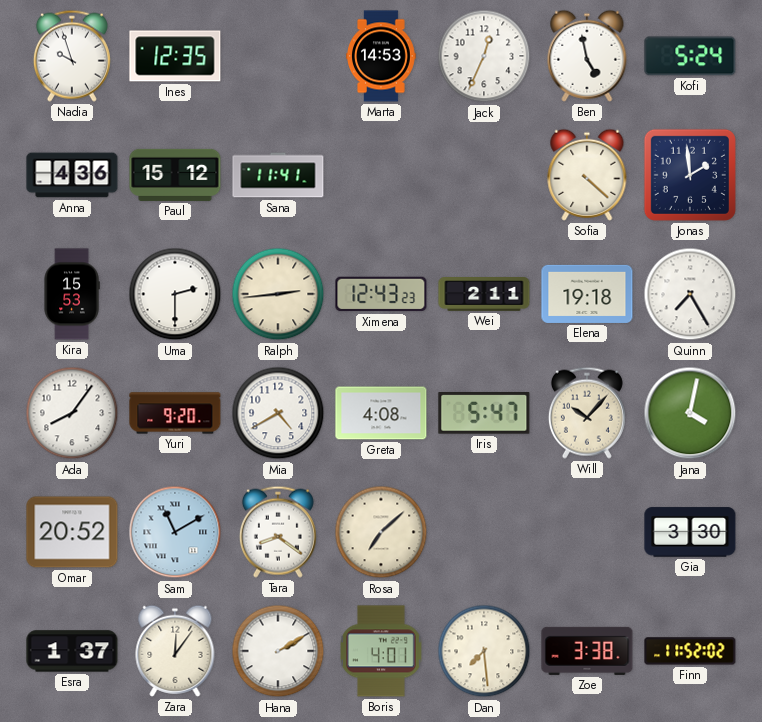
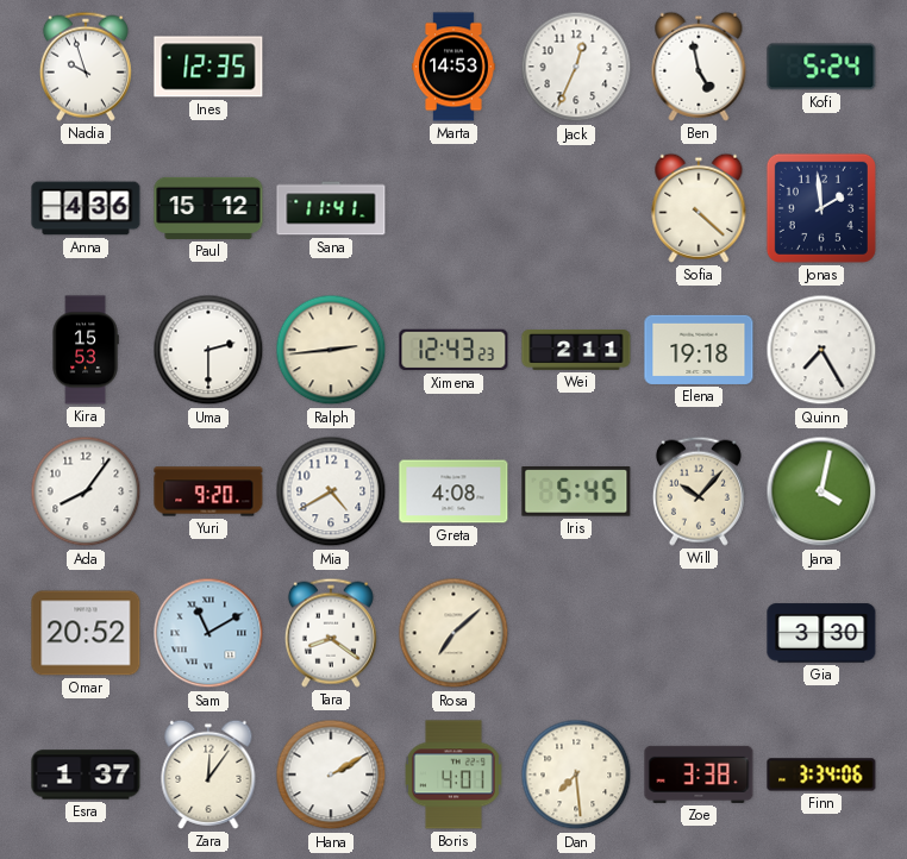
Iris: 5:47 -> 5:45 (576, 491)
Finn: 11:52 -> 3:34 (821, 775)
